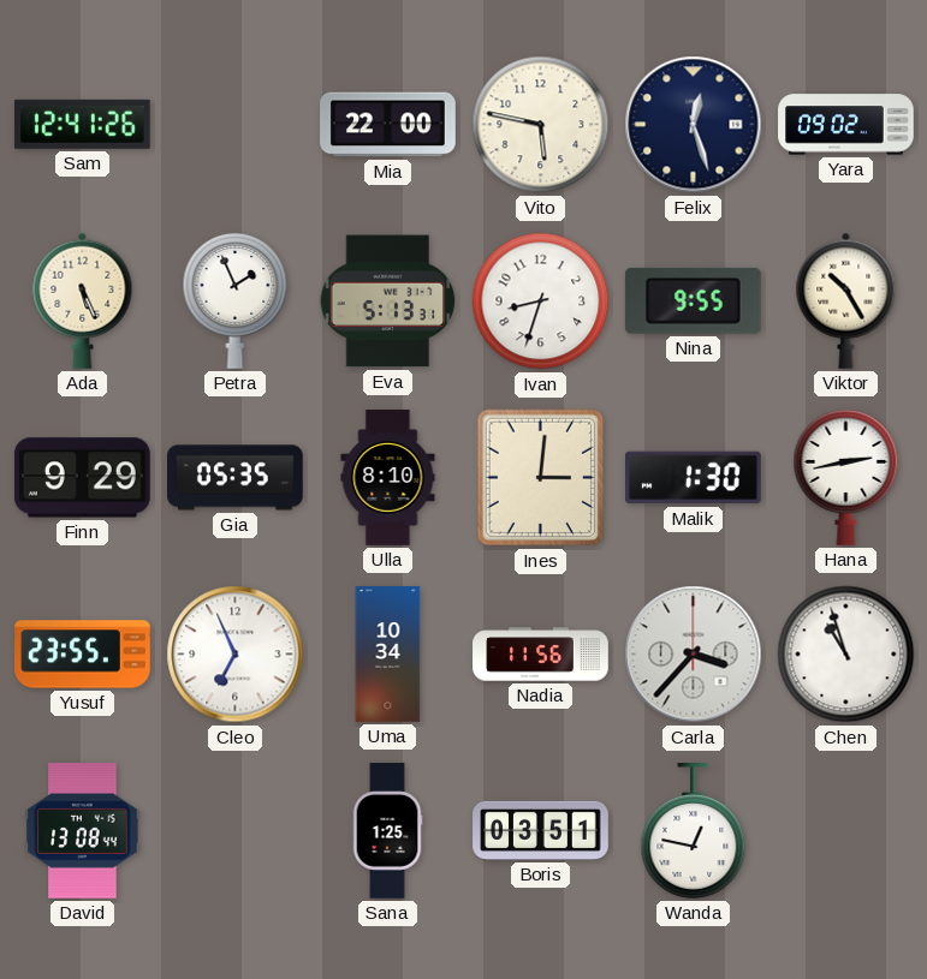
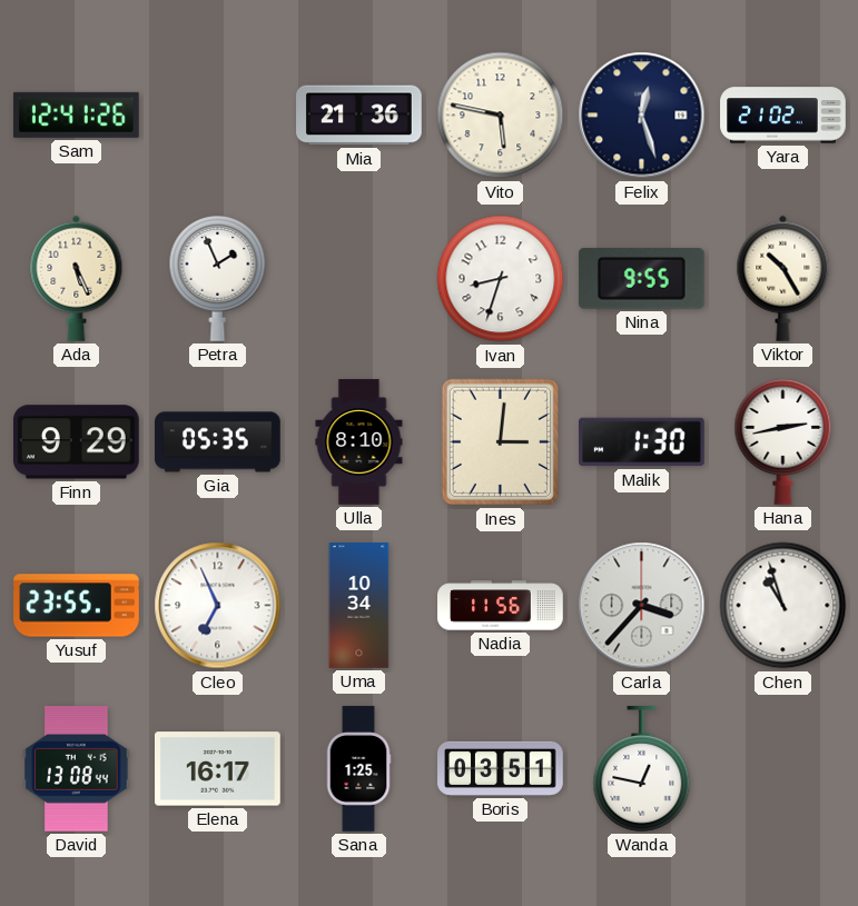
Mia: 22:00 -> 21:36 (359, 116)
Yara: 09:02 -> 21:02 (783, 116)
Eva: 5:13 -> none (388, 302)
Elena: none -> 16:17 (218, 769)
